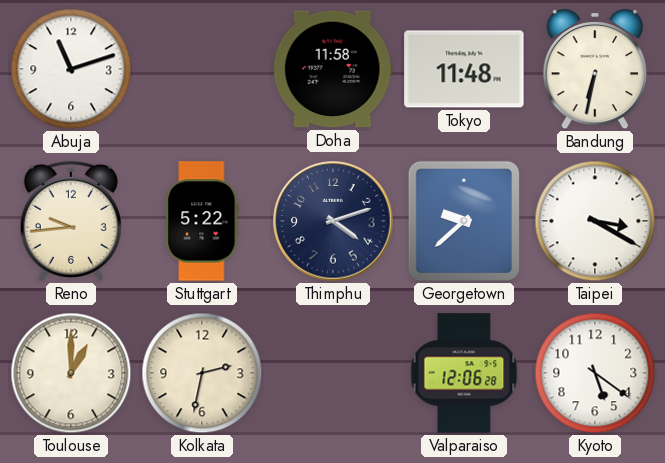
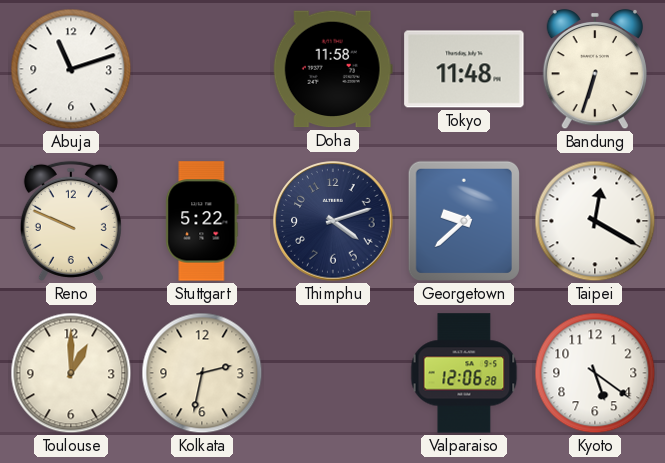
Bandung: 6:32 -> 6:33 (594, 69)
Reno: 9:44 -> 9:49 (71, 221)
Taipei: 3:20 -> 12:20 (595, 221)
